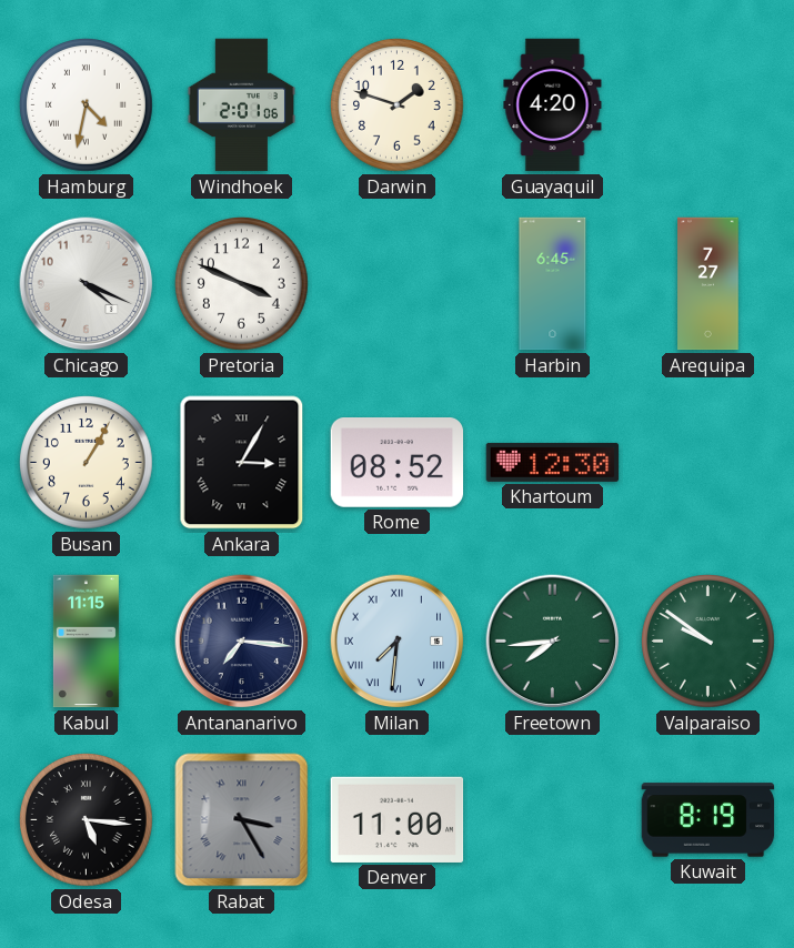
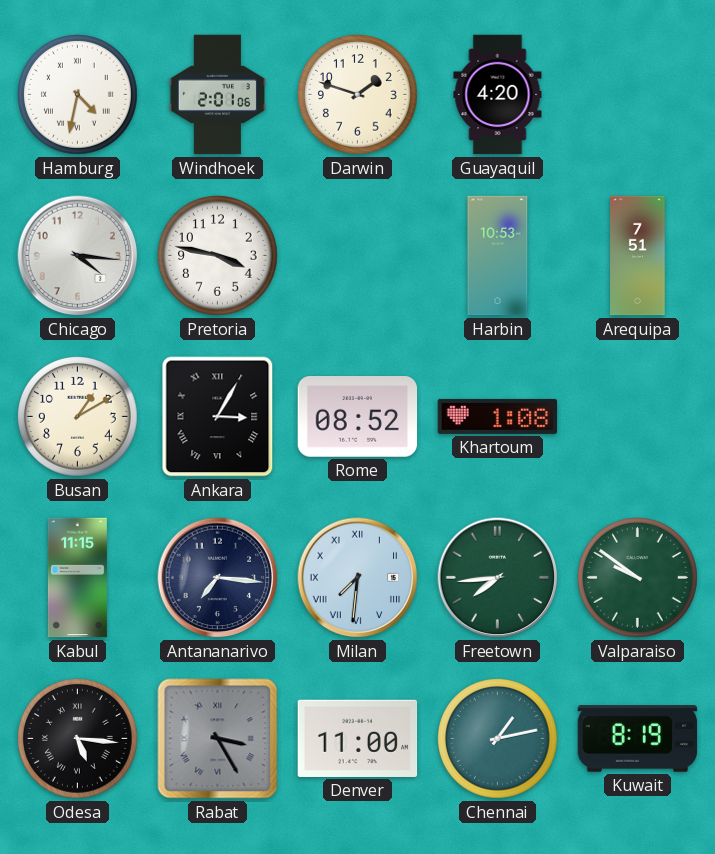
Chicago: 4:19 -> 4:16 (78, 256)
Pretoria: 3:49 -> 3:47 (218, 256)
Harbin: 6:45 -> 10:53 (498, 256)
Arequipa: 7:27 -> 7:51 (638, 256)
Busan: 1:05 -> 1:10 (78, 417)
Khartoum: 12:30 -> 1:08 (498, 416)
Chennai: none -> 1:13 (498, 739)
